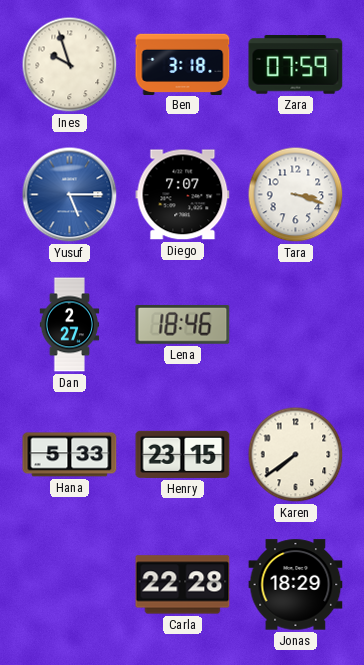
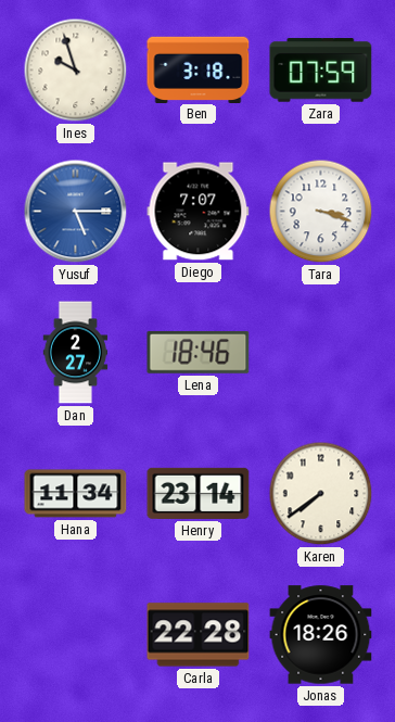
Hana: 5:33 -> 11:34 (76, 494)
Henry: 23:15 -> 23:14 (199, 493)
Jonas: 18:29 -> 18:26 (321, 635)
